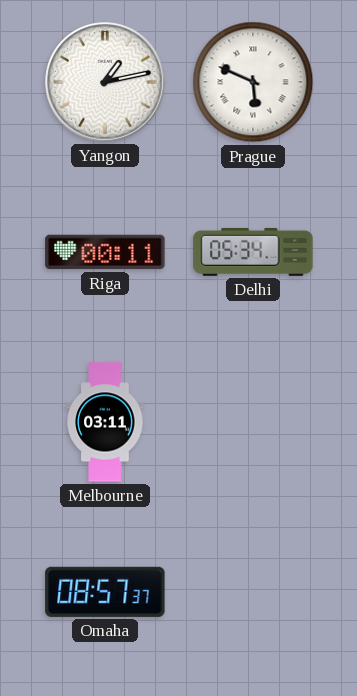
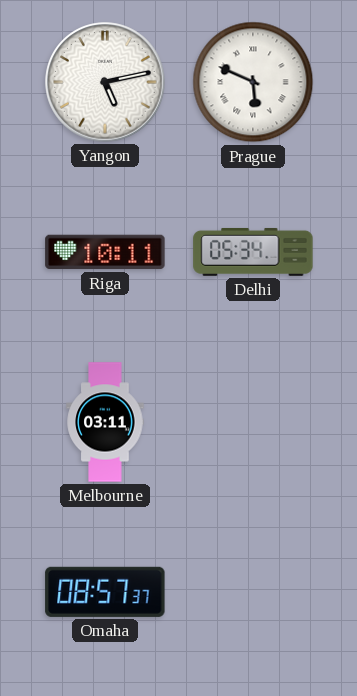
Yangon: 1:13 -> 5:13 (105, 82)
Riga: 00:11 -> 10:11 (105, 252)
